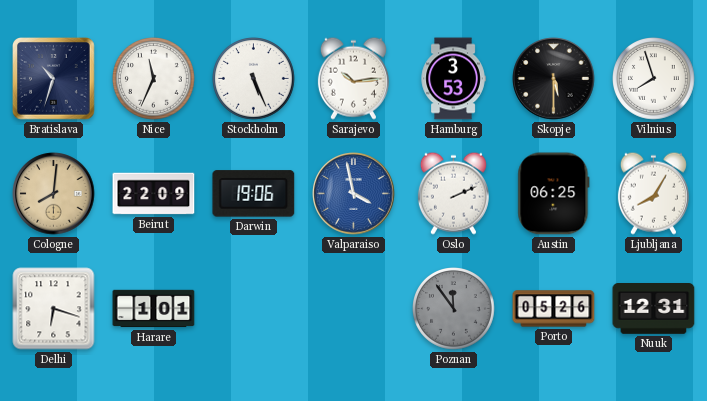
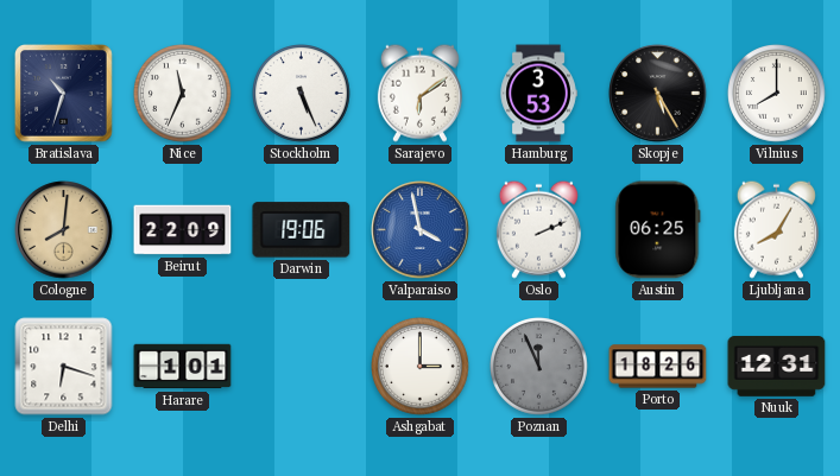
Sarajevo: 10:14 -> 6:09 (419, 93)
Skopje: 5:30 -> 5:25 (658, 94)
Vilnius: 7:57 -> 8:00 (777, 94)
Ashgabat: none -> 3:00 (421, 367)
Poznan: 11:54 -> 11:56 (539, 367)
Porto: 05:26 -> 18:26 (658, 367)
